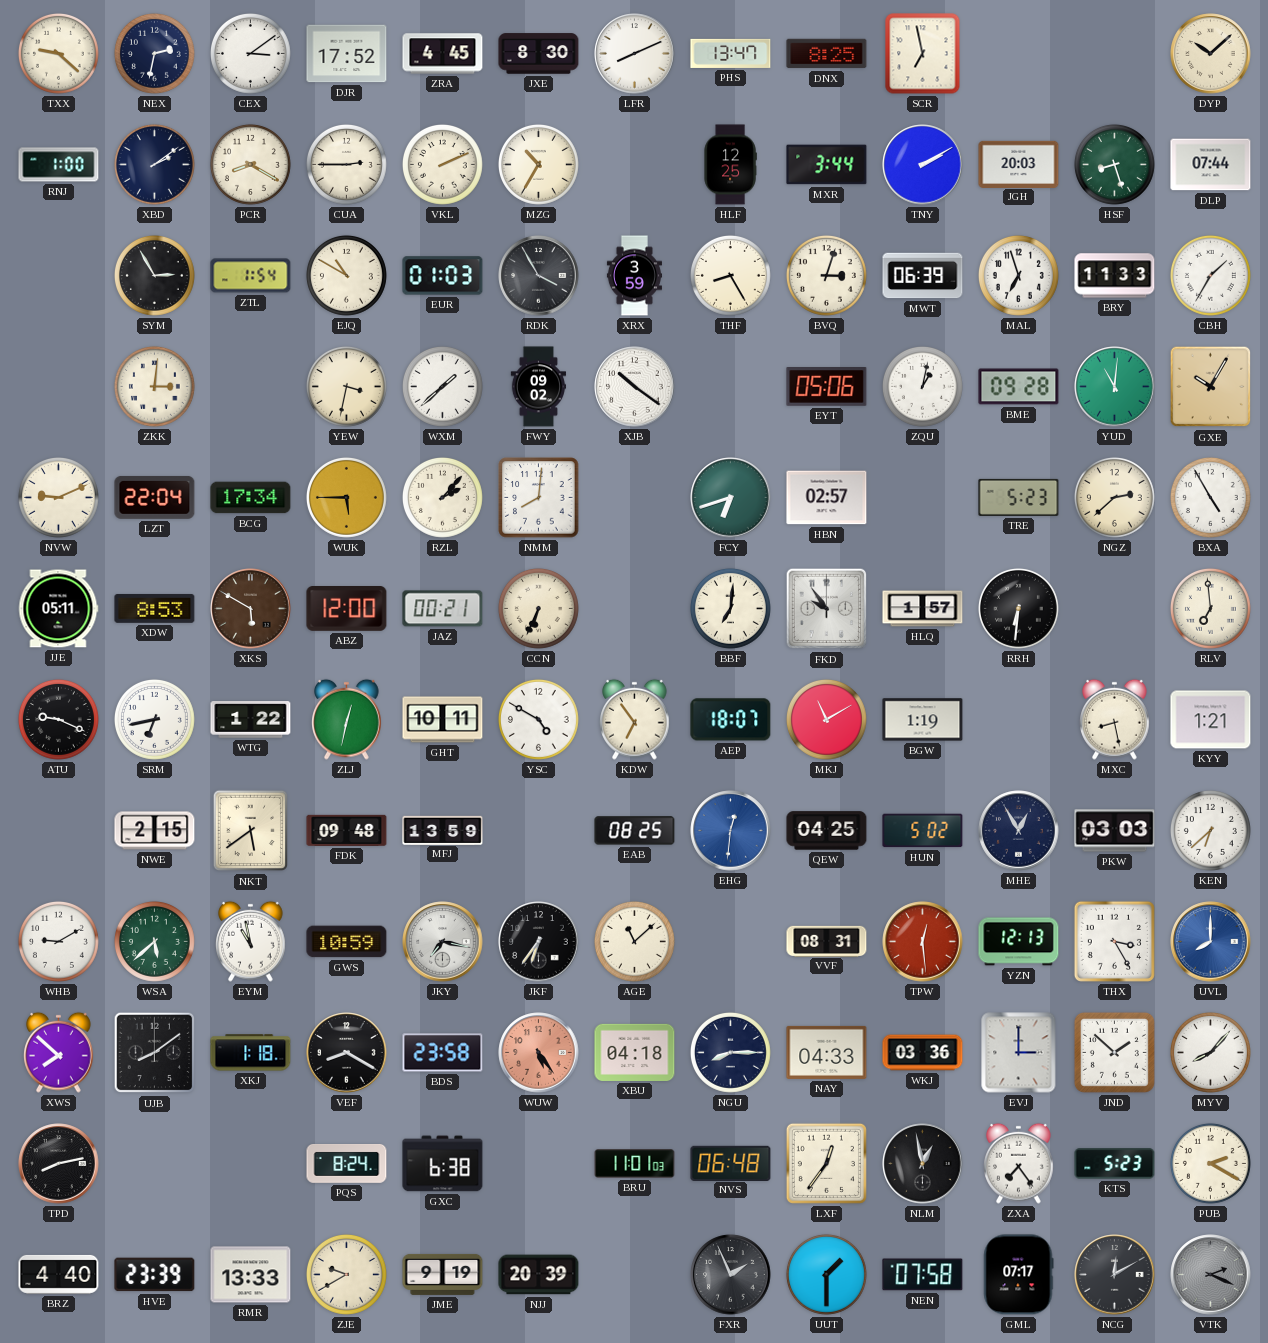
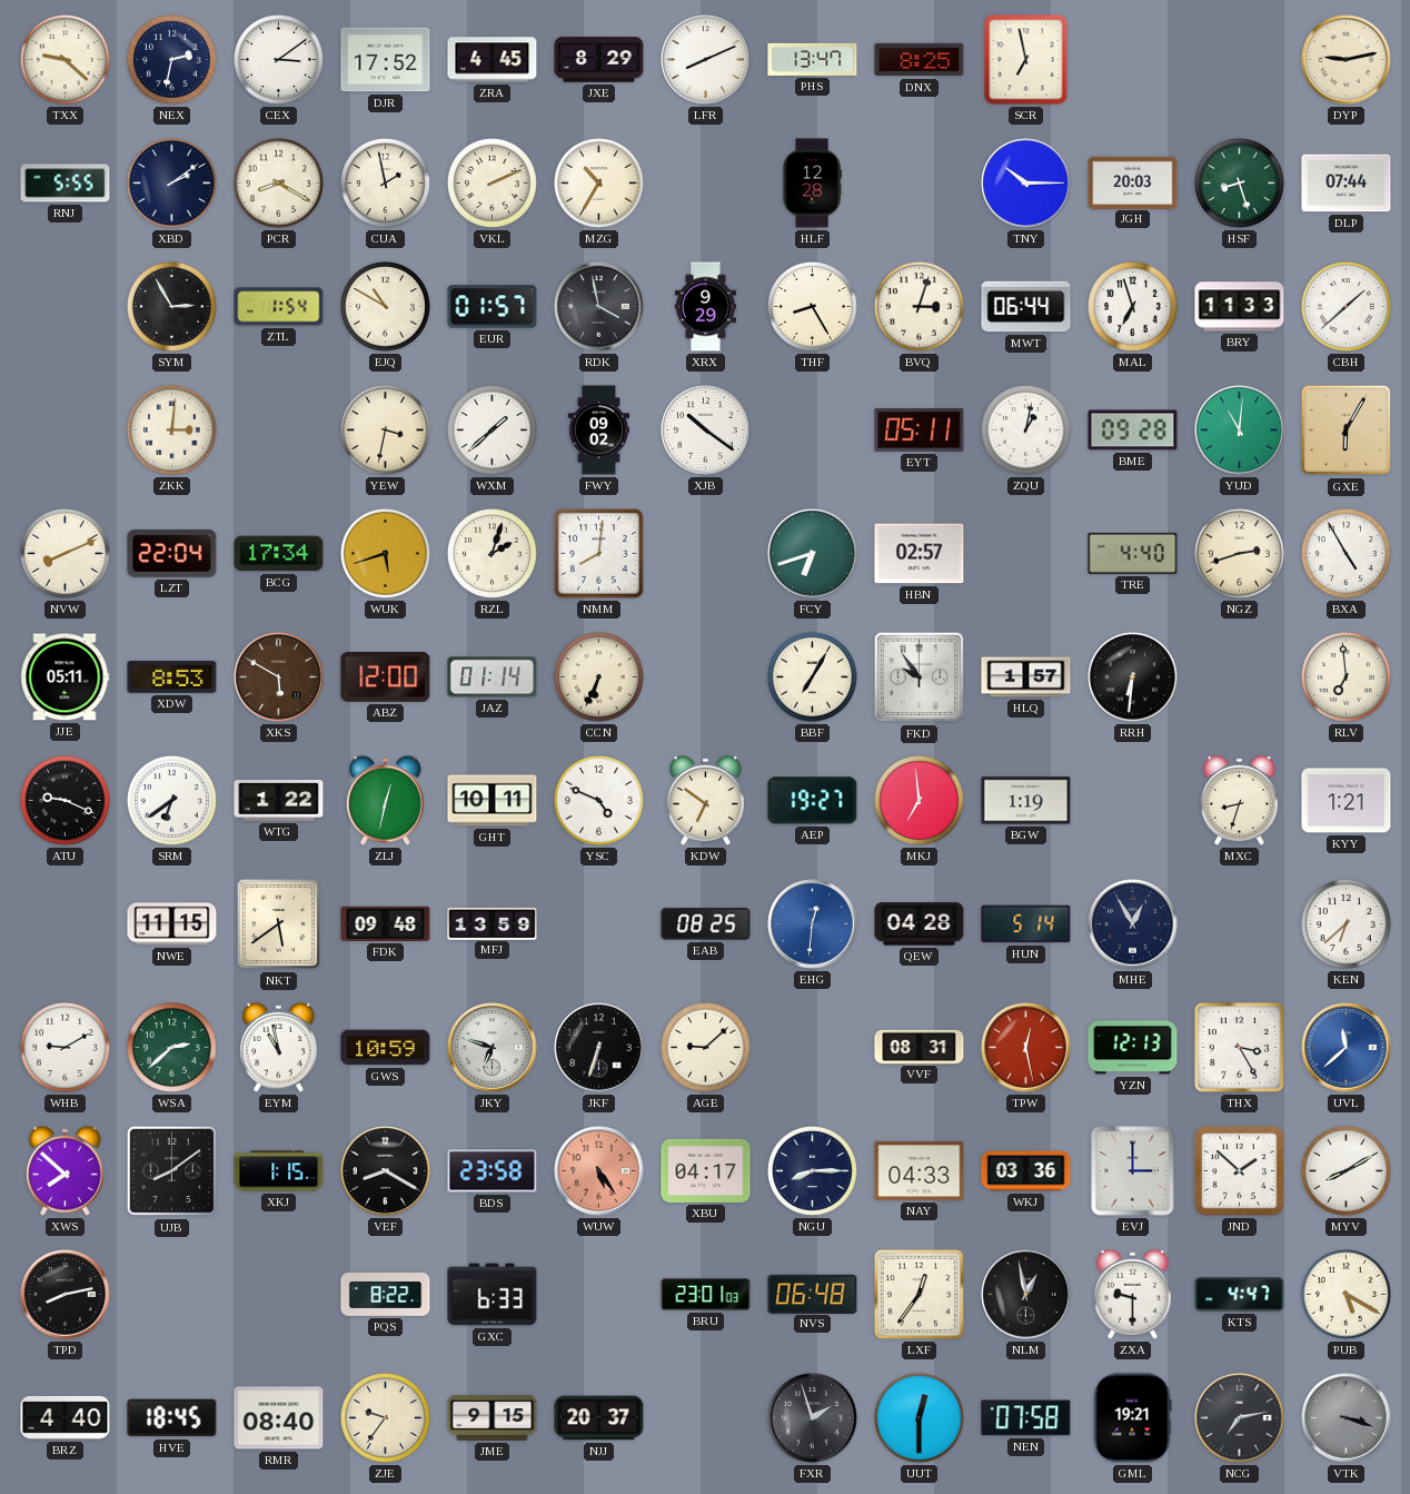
JXE: 8:30 -> 8:29 (599, 60)
DYP: 10:08 -> 9:13 (1347, 60)
RNJ: 1:00 -> 5:55 (66, 184)
CUA: 2:45 -> 1:58 (385, 182)
HLF: 12:25 -> 12:28 (812, 184)
MXR: 3:44 -> none (827, 165)
TNY: 2:10 -> 10:15 (1026, 184)
EUR: 01:03 -> 01:57 (493, 307)
RDK: 3:55 -> 3:58 (599, 307)
XRX: 3:59 -> 9:29 (705, 307)
MWT: 06:39 -> 06:44 (1026, 307)
CBH: 1:35 -> 1:38 (1346, 306)
EYT: 05:06 -> 05:11 (920, 431)
GXE: 10:05 -> 6:05 (1347, 431)
NVW: 9:11 -> 8:11 (64, 553)
WUK: 5:45 -> 5:42 (385, 553)
RZL: 2:07 -> 2:03 (491, 553)
TRE: 5:23 -> 4:40 (1133, 553)
NGZ: 2:38 -> 2:42 (1239, 553)
JAZ: 00:21 -> 01:14 (493, 677)
BBF: 7:01 -> 7:05 (812, 676)
SRM: 6:43 -> 6:39 (171, 800)
YSC: 4:50 -> 4:49 (598, 800)
KDW: 6:54 -> 6:51 (706, 800)
AEP: 18:07 -> 19:27 (813, 801)
MKJ: 11:10 -> 6:59 (919, 800)
MXC: 8:28 -> 8:33 (1240, 800)
NWE: 2:15 -> 11:15 (172, 924)
QEW: 04:25 -> 04:28 (920, 924)
HUN: 5:02 -> 5:14 (1026, 924)
PKW: 03:03 -> none (1115, 831)
WSA: 5:38 -> 2:38 (171, 1047)
JKY: 7:17 -> 6:48 (493, 1048)
JKF: 6:36 -> 6:33 (599, 1048)
AGE: 11:08 -> 9:08 (705, 1047)
TPW: 12:29 -> 12:28 (1026, 1048)
UVL: 8:00 -> 11:38 (1347, 1048)
XKJ: 1:18 -> 1:15 (279, 1171)
XBU: 04:18 -> 04:17 (706, 1170)
MYV: 8:07 -> 8:10 (1346, 1170)
PQS: 8:24 -> 8:22 (386, 1295)
GXC: 6:38 -> 6:33 (493, 1295)
BRU: 11:01 -> 23:01 (706, 1295)
ZXA: 7:24 -> 9:30 (1133, 1294)
KTS: 5:23 -> 4:47 (1240, 1295)
PUB: 2:20 -> 5:20 (1346, 1294)
HVE: 23:39 -> 18:45 (172, 1418)
RMR: 13:33 -> 08:40 (279, 1418)
ZJE: 9:40 -> 9:36 (385, 1417)
JME: 9:19 -> 9:15 (493, 1417)
NJJ: 20:39 -> 20:37 (599, 1418)
FXR: 1:56 -> 1:57 (813, 1418)
UUT: 1:30 -> 12:30 (919, 1417)
GML: 07:17 -> 19:21 (1133, 1418)
NCG: 12:10 -> 7:13 (1240, 1418)
VTK: 2:19 -> 3:18 (1347, 1418)
